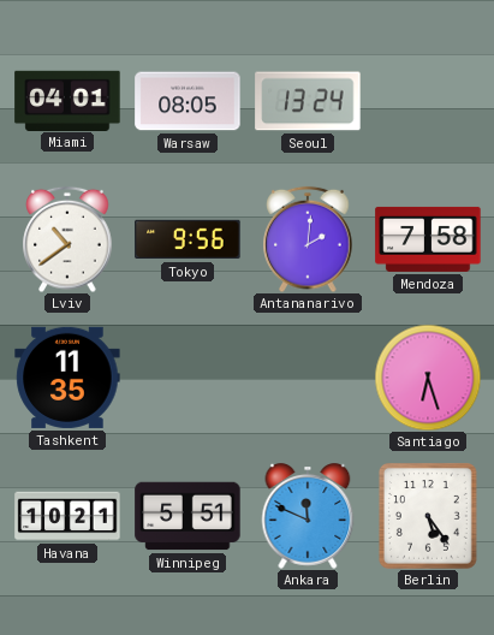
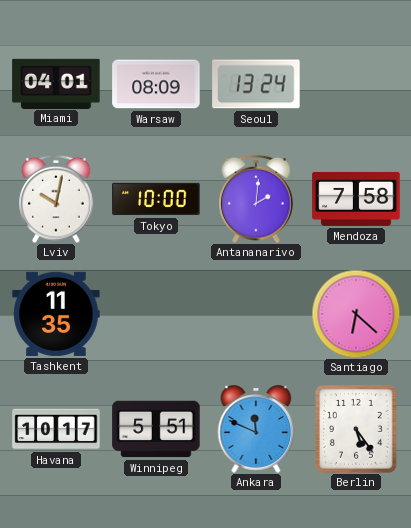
Warsaw: 08:05 -> 08:09 (156, 84)
Lviv: 10:39 -> 10:02 (56, 199)
Tokyo: 9:56 -> 10:00 (156, 199)
Santiago: 6:27 -> 6:22 (356, 314)
Havana: 10:21 -> 10:17 (56, 429)
